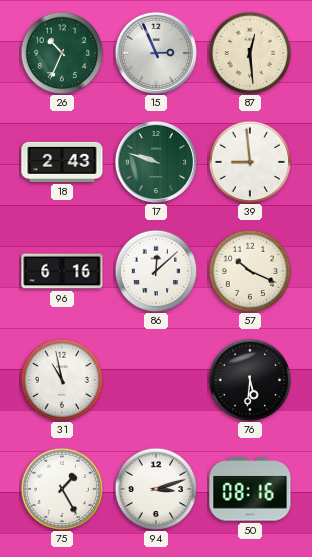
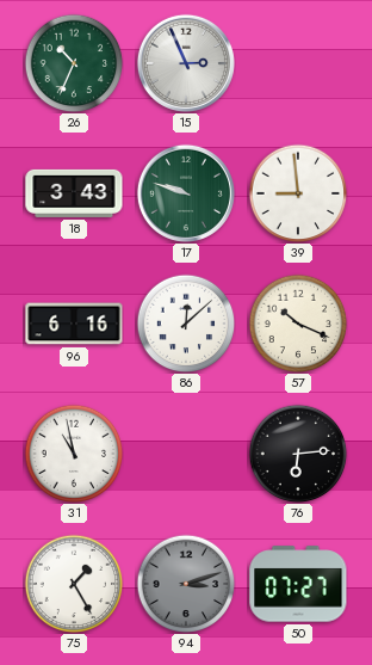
87: 12:29 -> none (250, 53)
18: 2:43 -> 3:43 (74, 193)
76: 5:31 -> 6:14 (298, 454)
94 dial: white -> grey (186, 584)
50: 08:16 -> 07:27 (298, 584)
